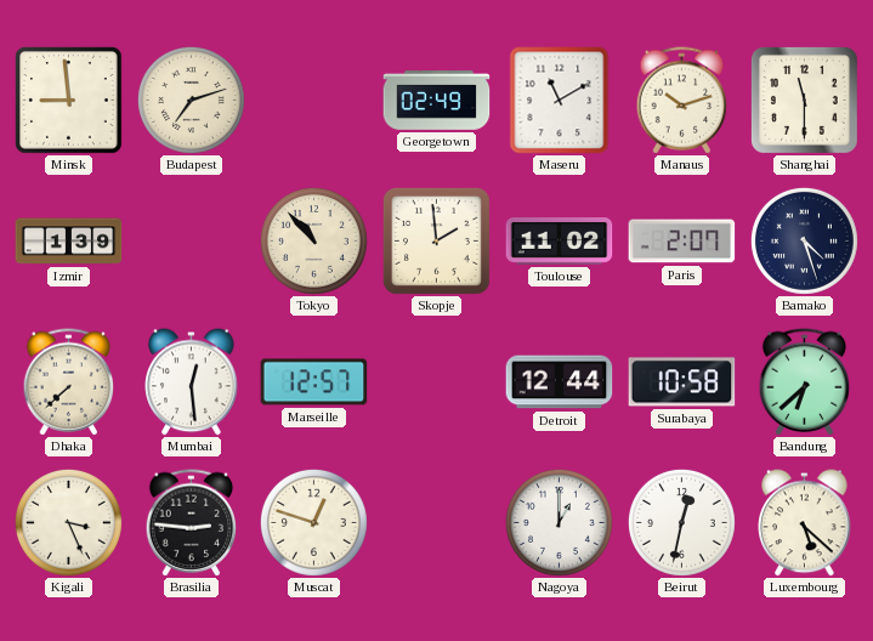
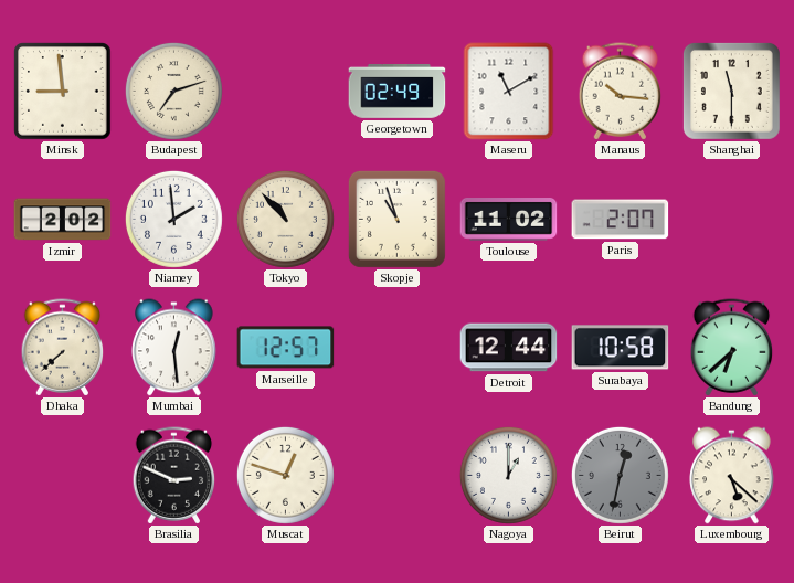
Manaus: 10:12 -> 10:16 (621, 92)
Izmir: 1:39 -> 2:02 (63, 220)
Niamey: none -> 1:59 (173, 219)
Skopje: 1:59 -> 10:57 (396, 219)
Bamako: 4:27 -> none (804, 240)
Kigali: 3:26 -> none (68, 522)
Brasilia: 2:46 -> 2:49 (174, 476)
Beirut dial: white -> grey (620, 475)
